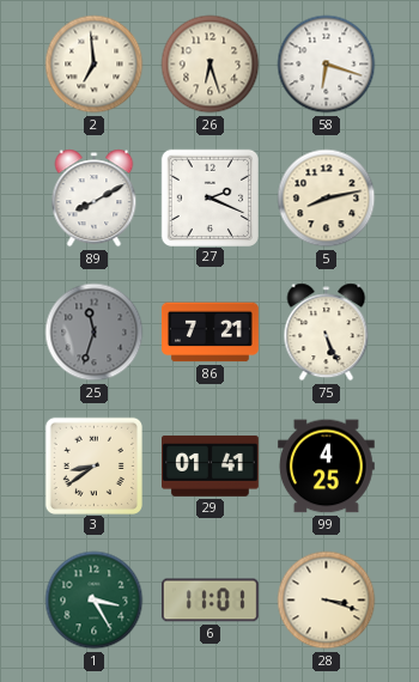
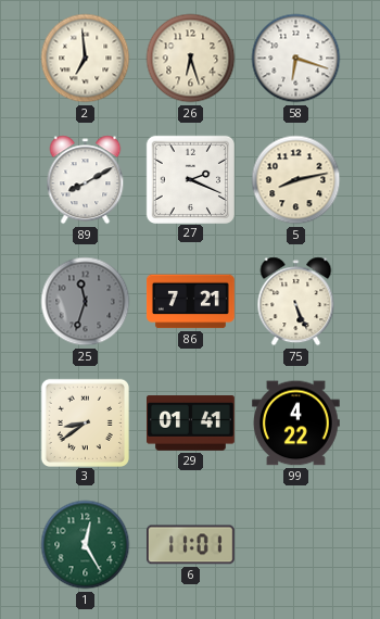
99: 4:25 -> 4:22 (295, 424)
1: 3:25 -> 12:25 (86, 545)
28: 3:18 -> none (327, 601)
